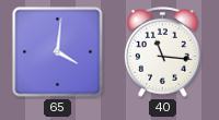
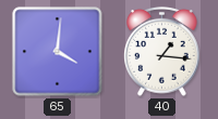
40: 11:16 -> 1:16 (162, 52)
